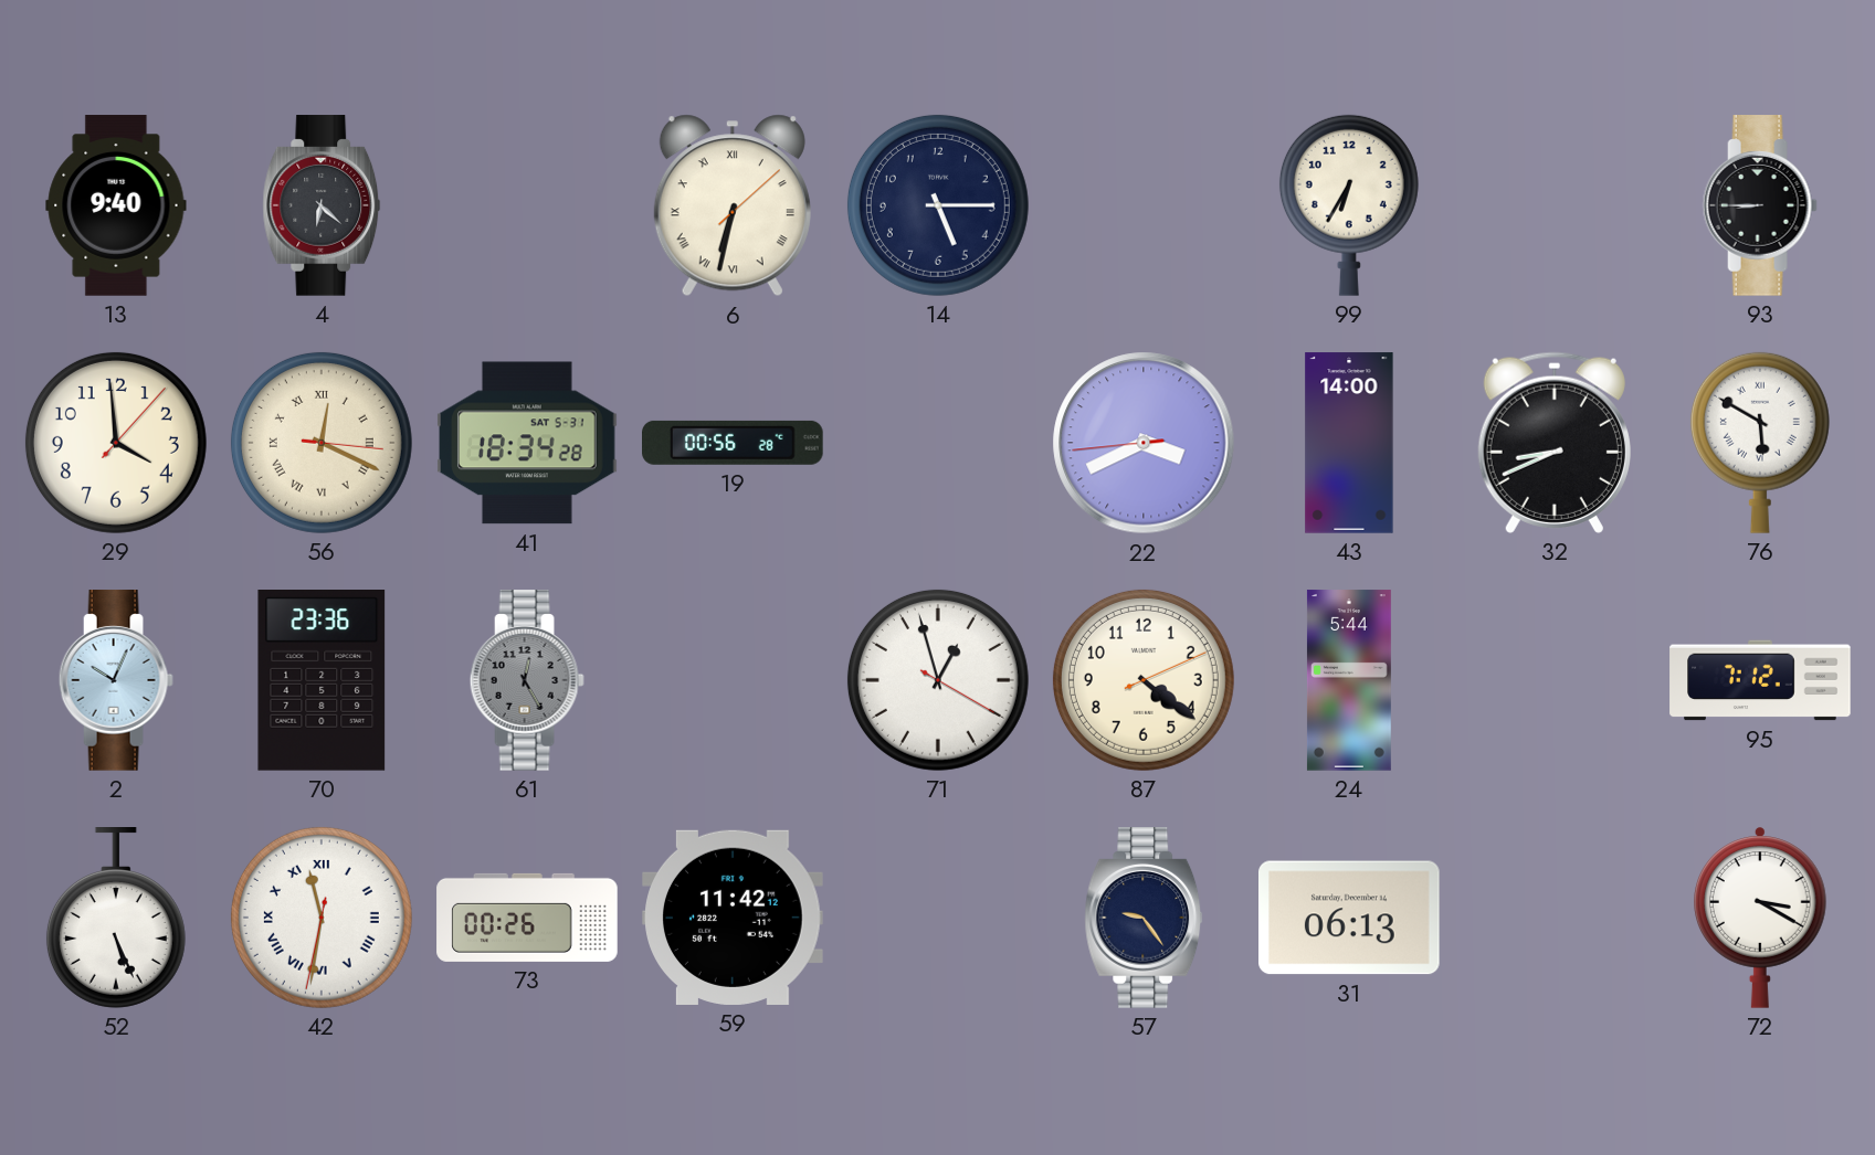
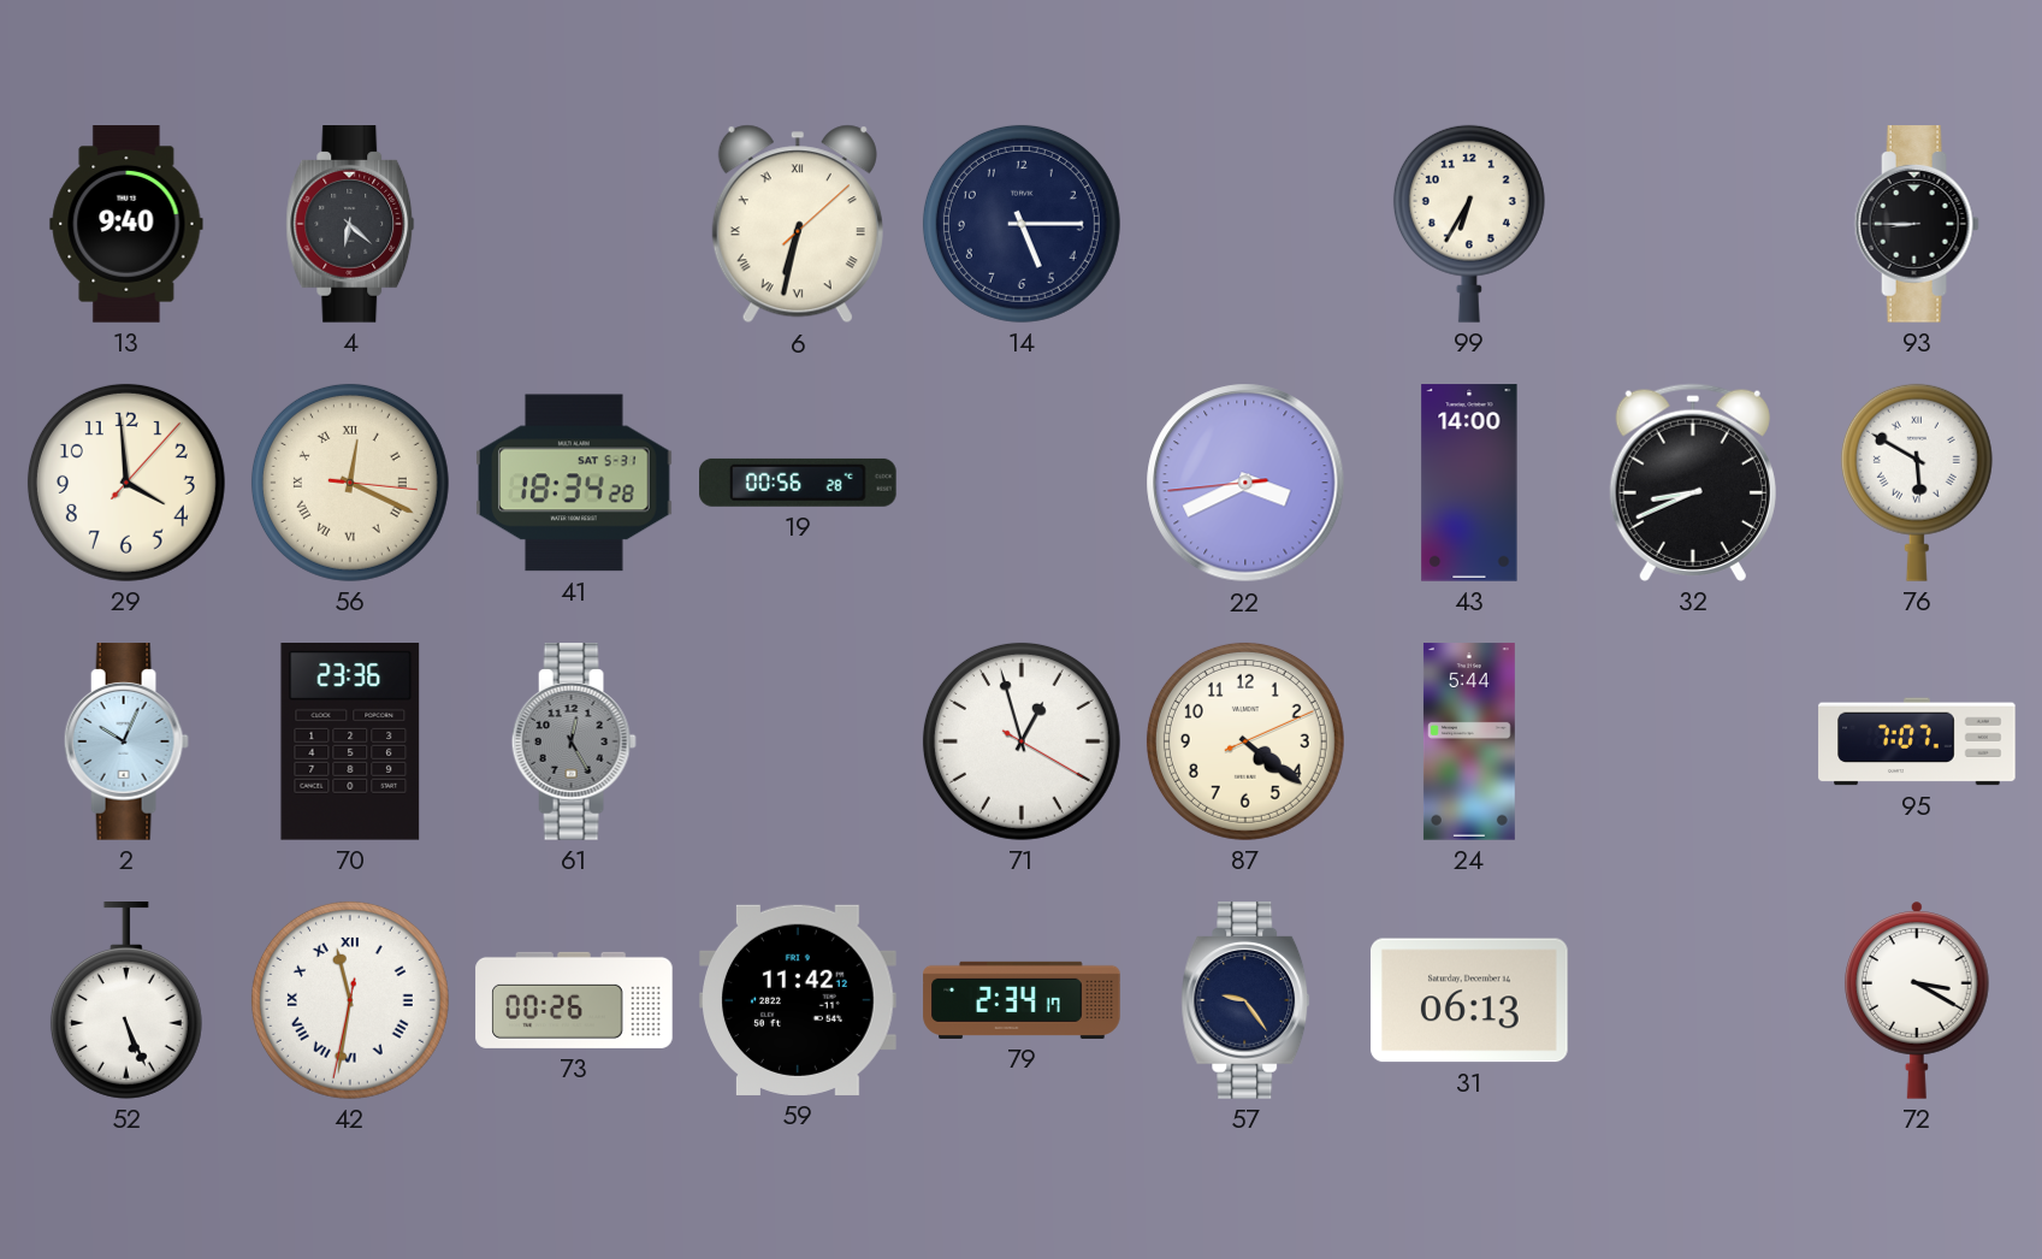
95: 7:12 -> 7:07 (1917, 741)
79: none -> 2:34 (1022, 1000)
